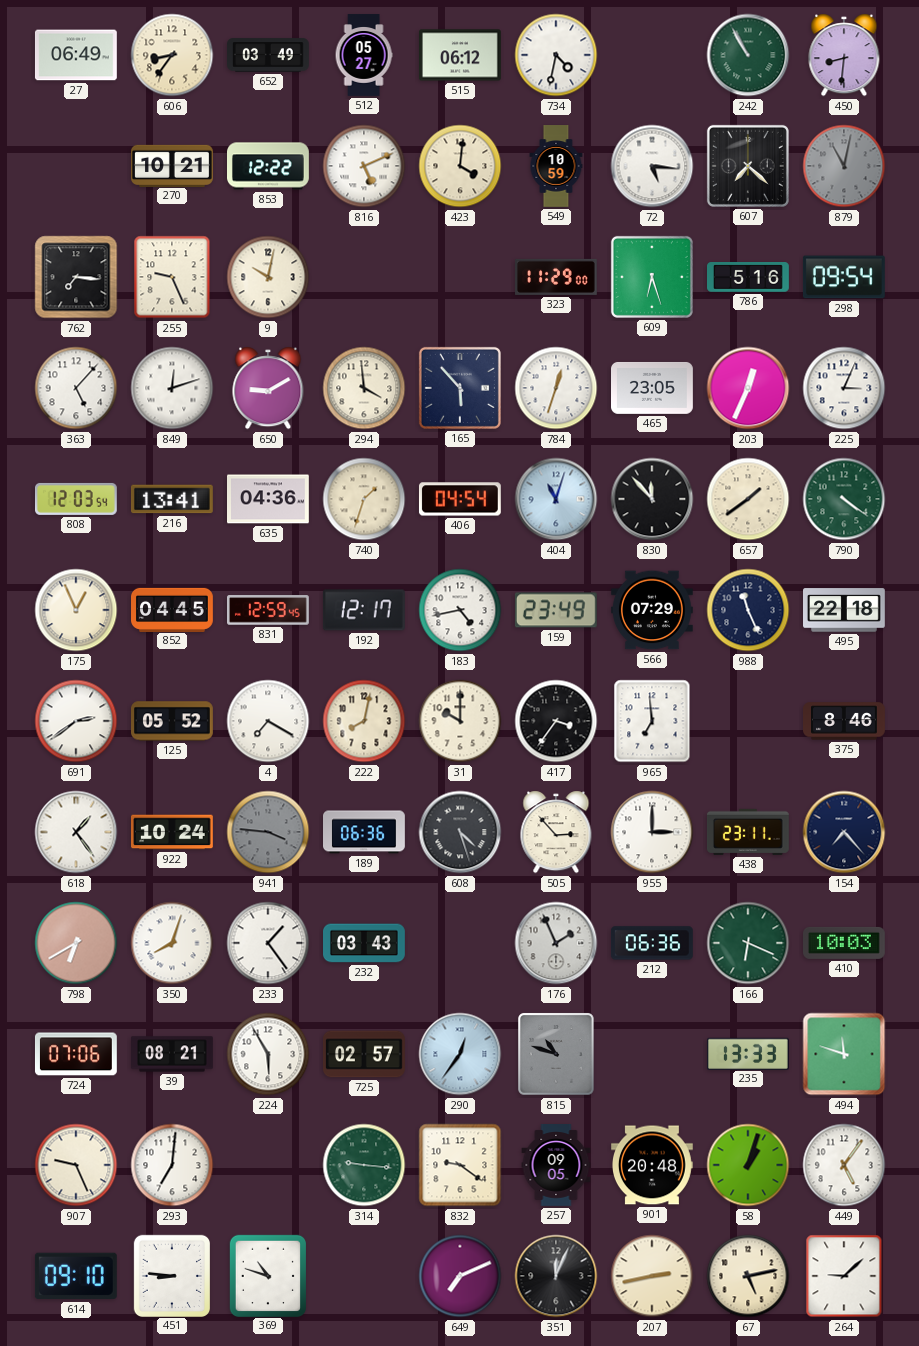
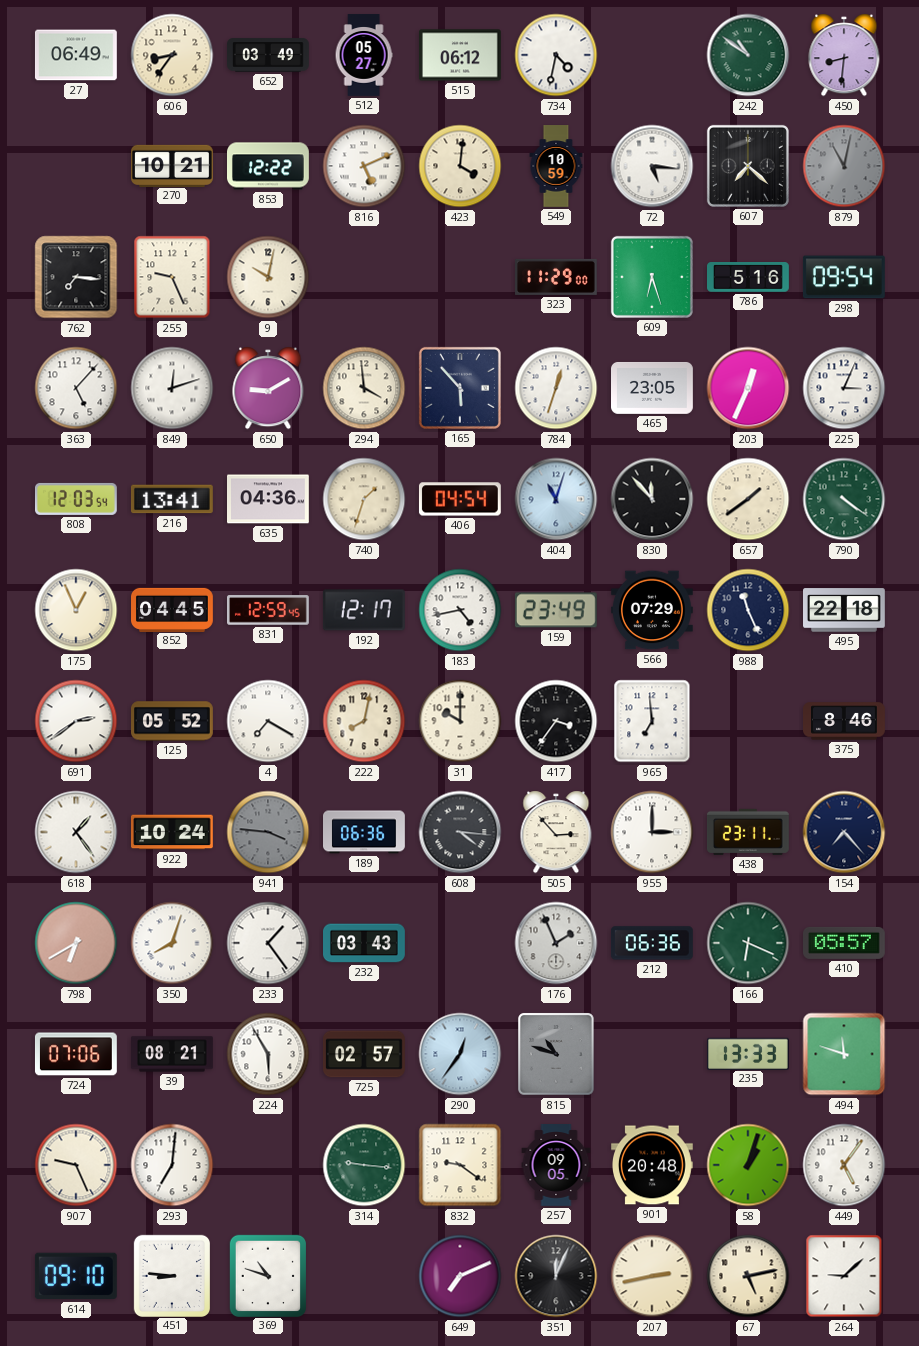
242: 10:55 -> 10:51 (748, 55)
608: 4:27 -> 4:16 (460, 832)
410: 10:03 -> 05:57 (845, 943)
